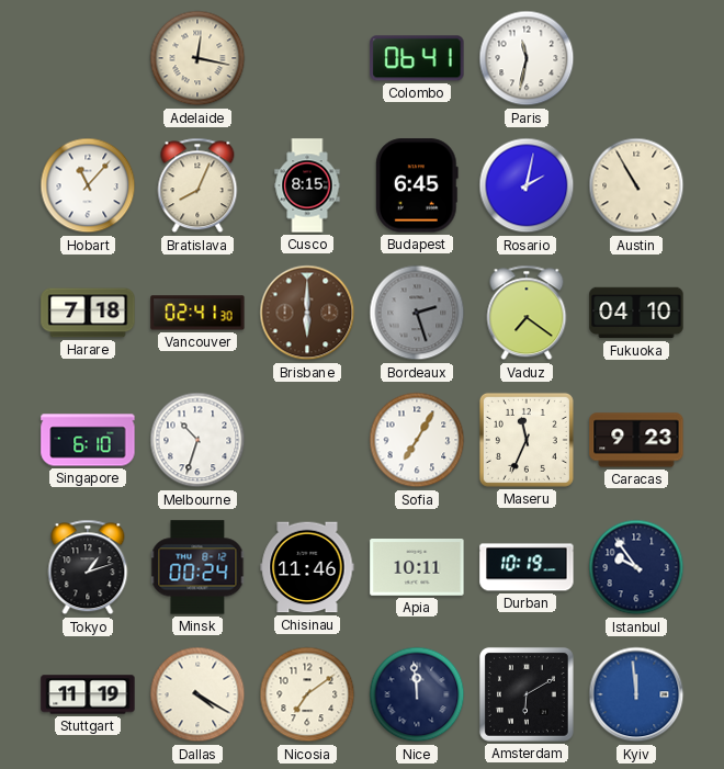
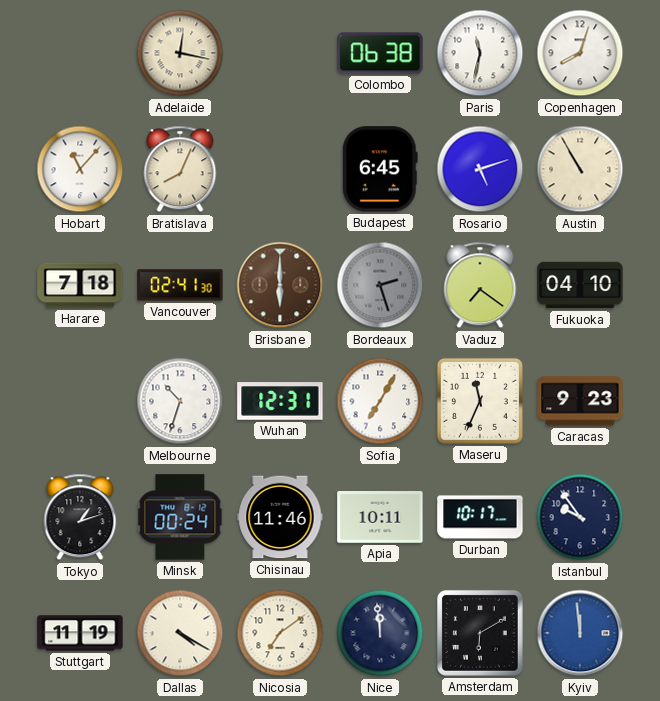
Colombo: 06:41 -> 06:38 (380, 53)
Copenhagen: none -> 8:03 (580, 53)
Cusco: 8:15 -> none (307, 185)
Rosario: 2:02 -> 5:12 (480, 169)
Singapore: 6:10 -> none (88, 440)
Wuhan: none -> 12:31 (280, 401)
Durban: 10:19 -> 10:17 (480, 517)
